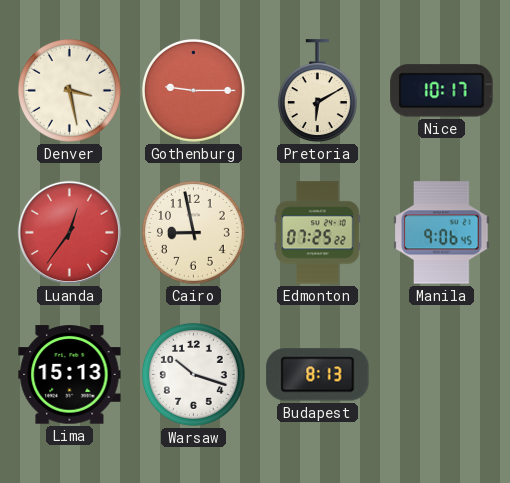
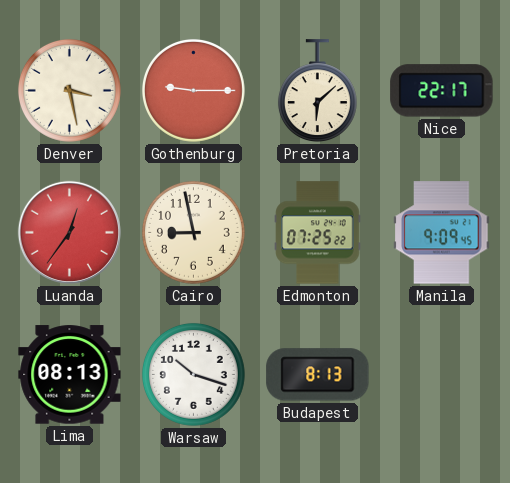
Pretoria: 6:10 -> 6:08 (317, 91)
Nice: 10:17 -> 22:17 (442, 91)
Manila: 9:06 -> 9:09 (442, 233)
Lima: 15:13 -> 08:13 (70, 375)
